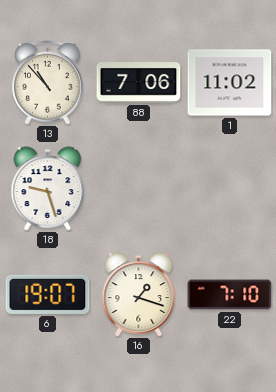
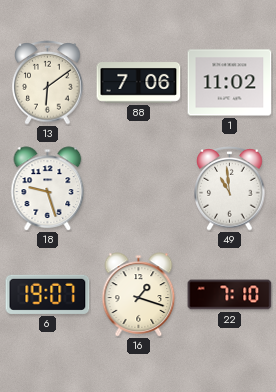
13: 10:53 -> 6:09 (48, 83)
49: none -> 10:59 (230, 189)
